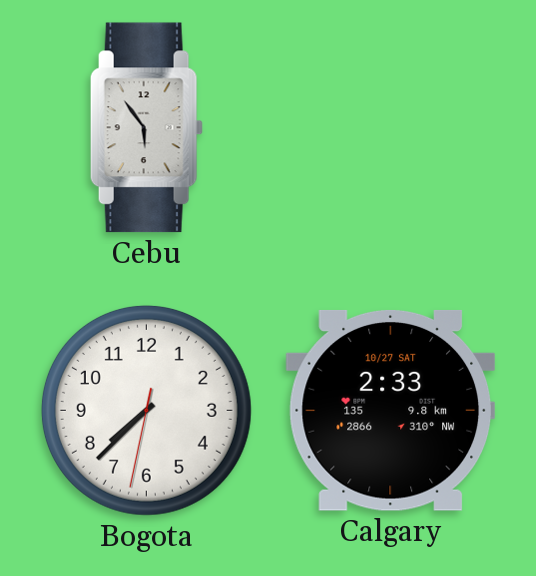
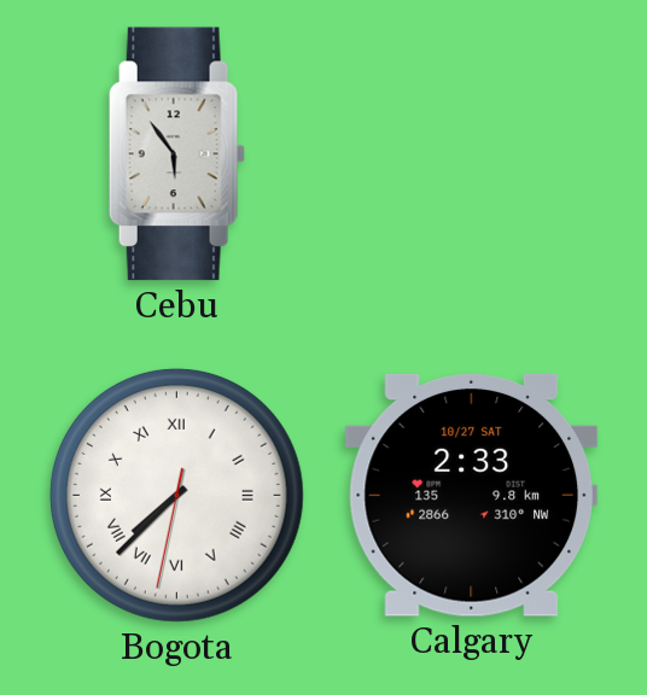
Bogota numerals: Arabic -> Roman (176, 495)
